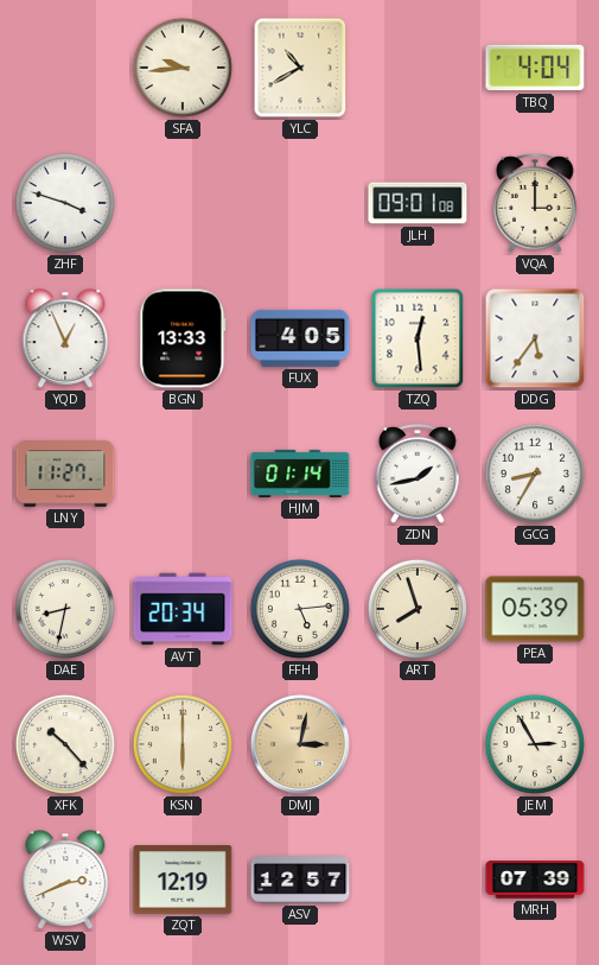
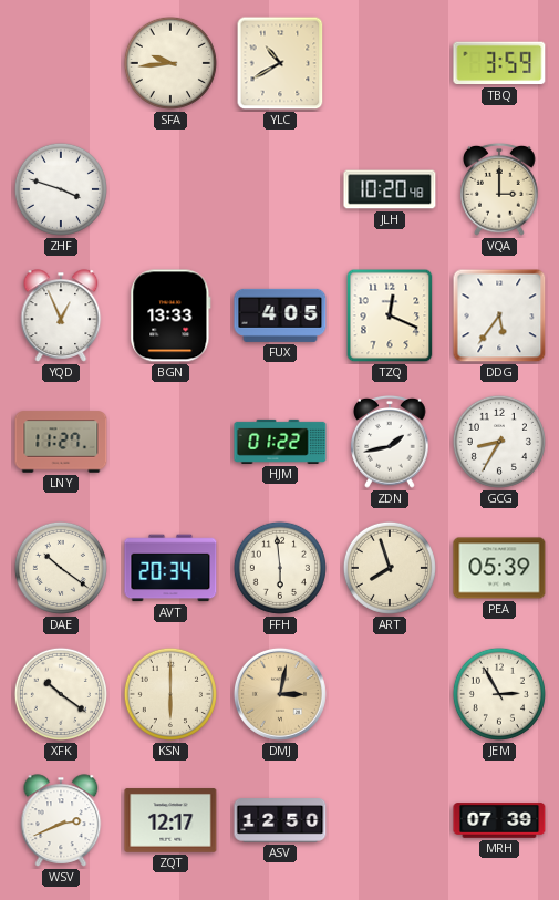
TBQ: 4:04 -> 3:59 (499, 63)
JLH: 09:01 -> 10:20 (390, 189)
TZQ: 12:29 -> 12:19 (390, 315)
HJM: 01:14 -> 01:22 (280, 442)
DAE: 8:32 -> 10:21 (61, 568)
FFH: 5:14 -> 5:59 (280, 568)
XFK: 10:23 -> 10:21 (61, 694)
ZQT: 12:19 -> 12:17 (170, 820)
ASV: 12:57 -> 12:50 (280, 820)
